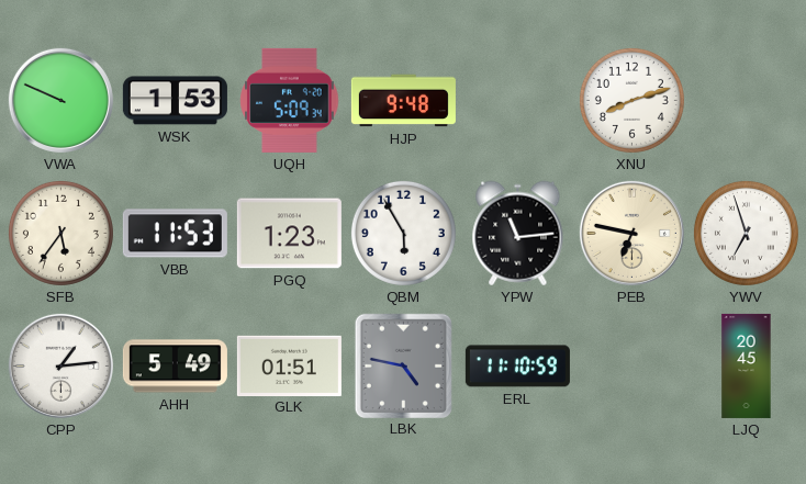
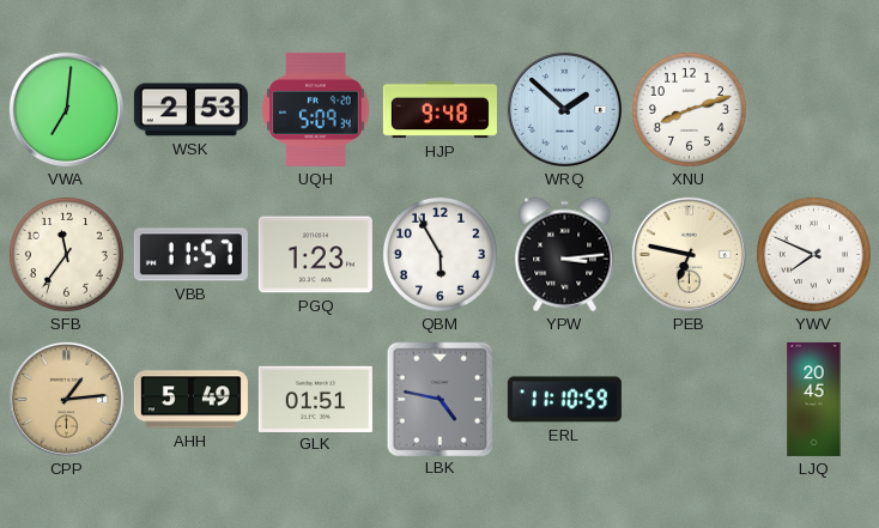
VWA: 9:49 -> 7:01 (66, 109)
WSK: 1:53 -> 2:53 (190, 110)
WRQ: none -> 1:52 (564, 109)
SFB: 5:36 -> 11:36 (66, 254)
VBB: 11:53 -> 11:57 (190, 255)
YPW: 11:14 -> 3:14 (565, 255)
YWV: 6:57 -> 7:49 (813, 254)
CPP dial: white -> champagne (66, 399)
